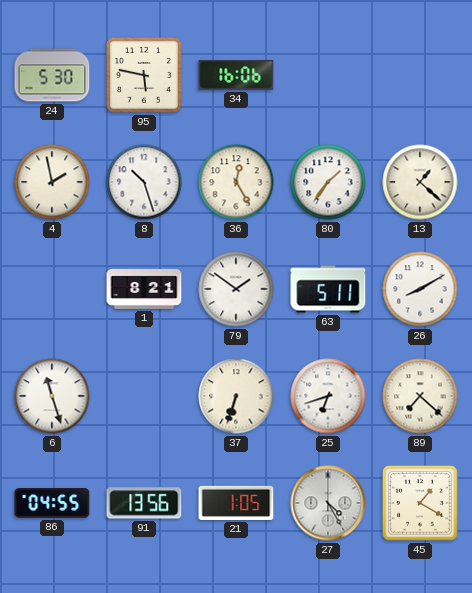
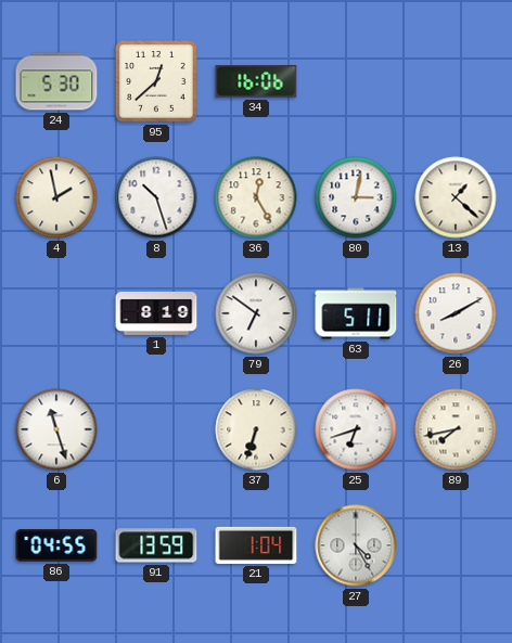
95: 5:47 -> 12:38 (157, 82)
80: 1:36 -> 3:02 (356, 197)
1: 8:21 -> 8:19 (156, 313)
79: 1:51 -> 6:51 (256, 313)
89: 7:22 -> 7:43 (456, 429)
91: 13:56 -> 13:59 (156, 545)
21: 1:05 -> 1:04 (256, 545)
45: 1:20 -> none (421, 504)
